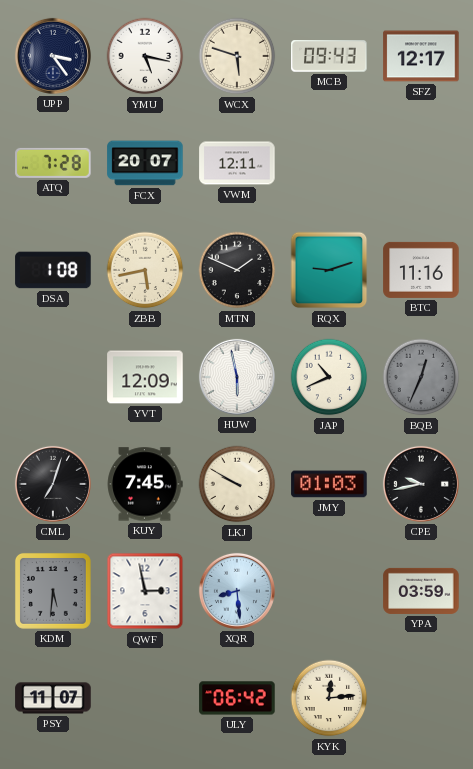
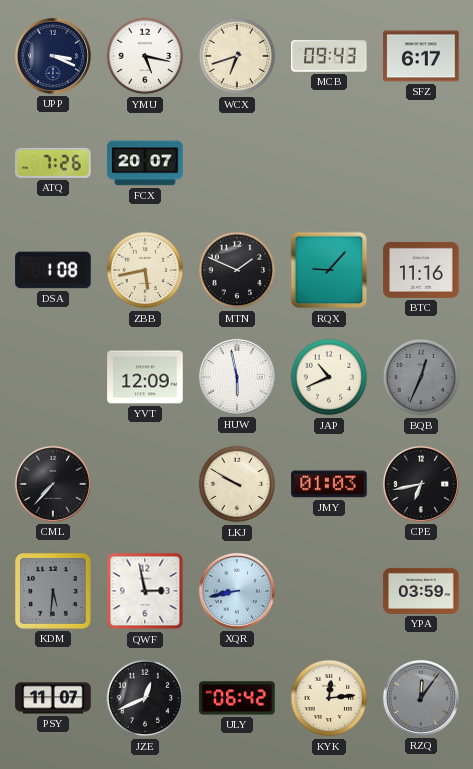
UPP: 3:24 -> 3:19 (53, 56)
WCX: 5:48 -> 6:42 (237, 56)
SFZ: 12:17 -> 6:17 (421, 56)
ATQ: 7:28 -> 7:26 (53, 163)
VWM: 12:11 -> none (237, 163)
RQX: 9:12 -> 9:07 (329, 270)
CML: 7:03 -> 7:37 (53, 484)
KUY: 7:45 -> none (145, 484)
CPE: 9:43 -> 6:43 (421, 484)
XQR: 8:29 -> 8:43 (237, 591)
JZE: none -> 12:41 (145, 698)
RZQ: none -> 12:06 (421, 698)
